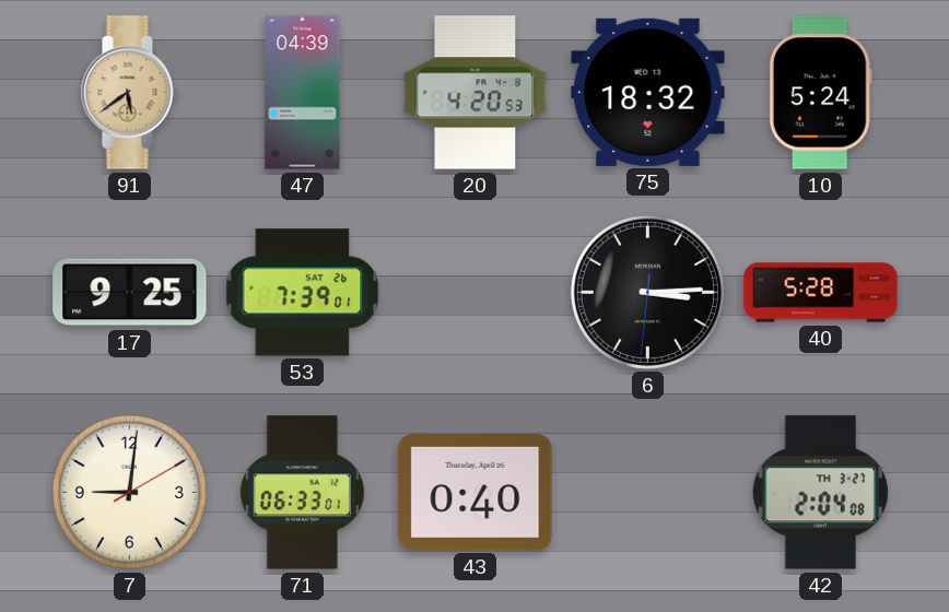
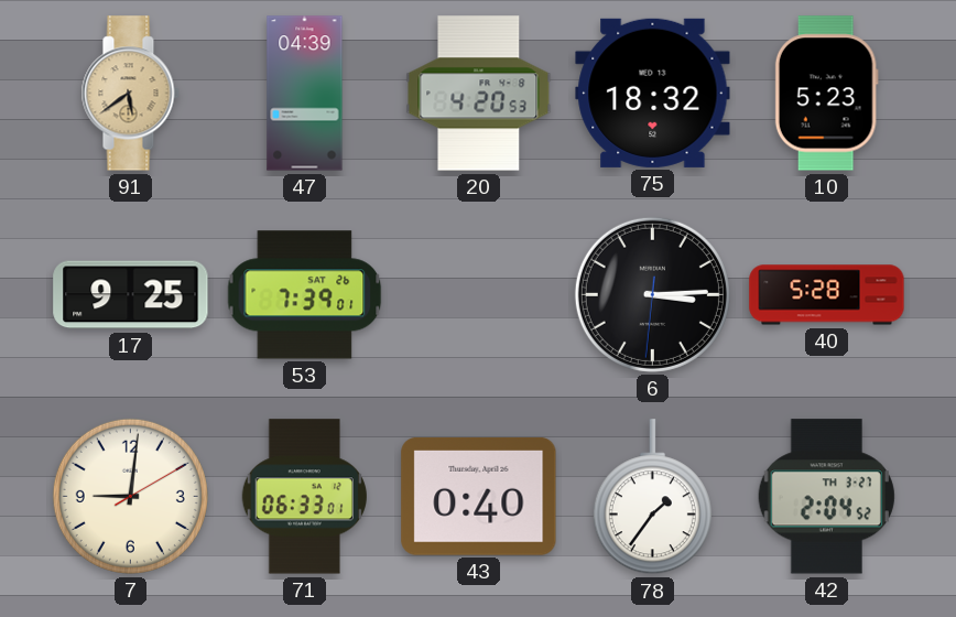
10: 5:24 -> 5:23 (826, 94)
78: none -> 1:36 (652, 497)
42: 2:04:08 -> 2:04:52 (826, 497)
